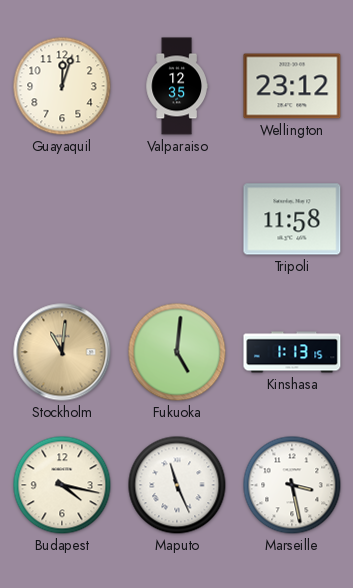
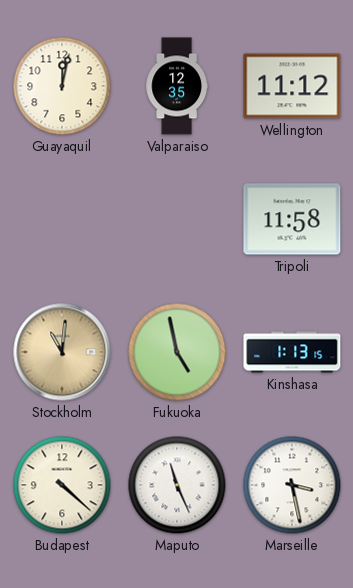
Guayaquil: 12:03 -> 12:02 (62, 86)
Wellington: 23:12 -> 11:12 (292, 86)
Fukuoka: 5:01 -> 4:58 (177, 352)
Budapest: 4:17 -> 4:22 (62, 485)
